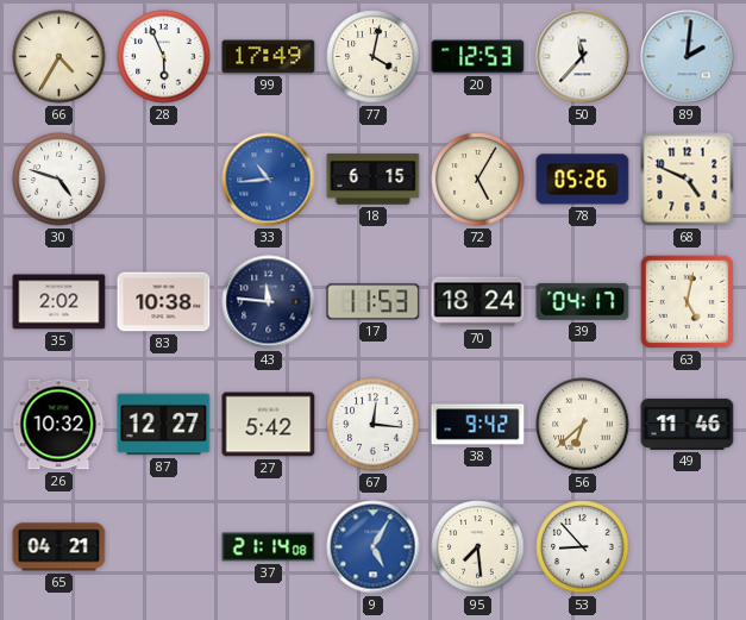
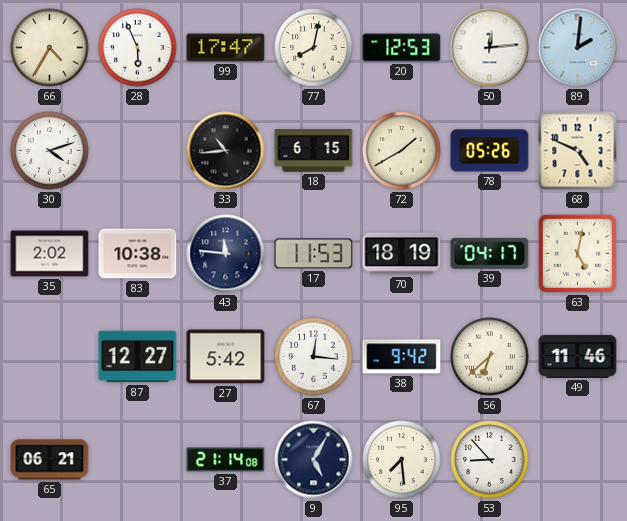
99: 17:49 -> 17:47 (226, 48)
77: 4:02 -> 8:02 (314, 48)
50: 11:37 -> 12:14 (490, 48)
30: 4:48 -> 4:12 (50, 151)
33 dial: blue -> black (226, 151)
72: 5:05 -> 1:40 (402, 151)
70: 18:24 -> 18:19 (402, 254)
26: 10:32 -> none (58, 425)
65: 04:21 -> 06:21 (50, 460)
9 dial: blue -> navy (314, 460)
